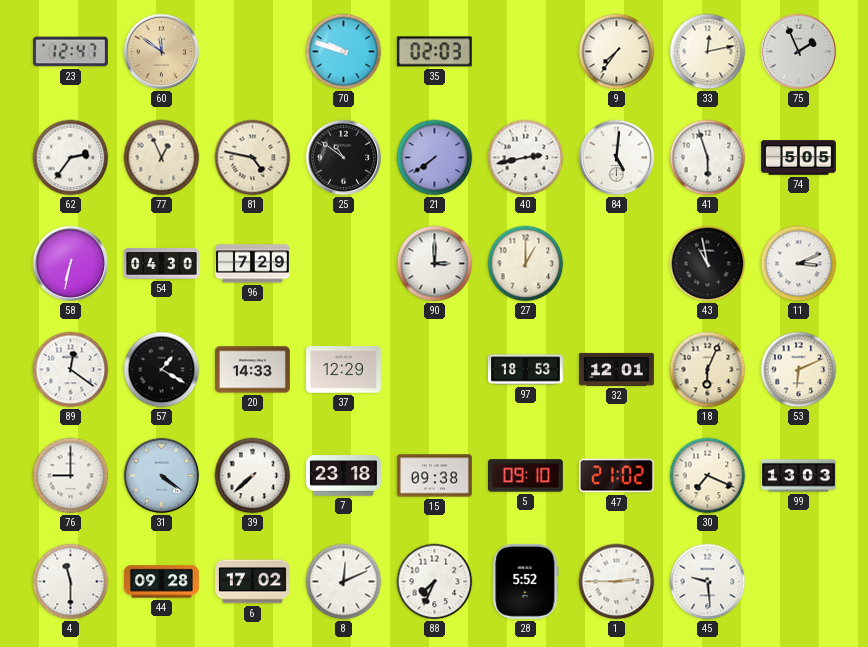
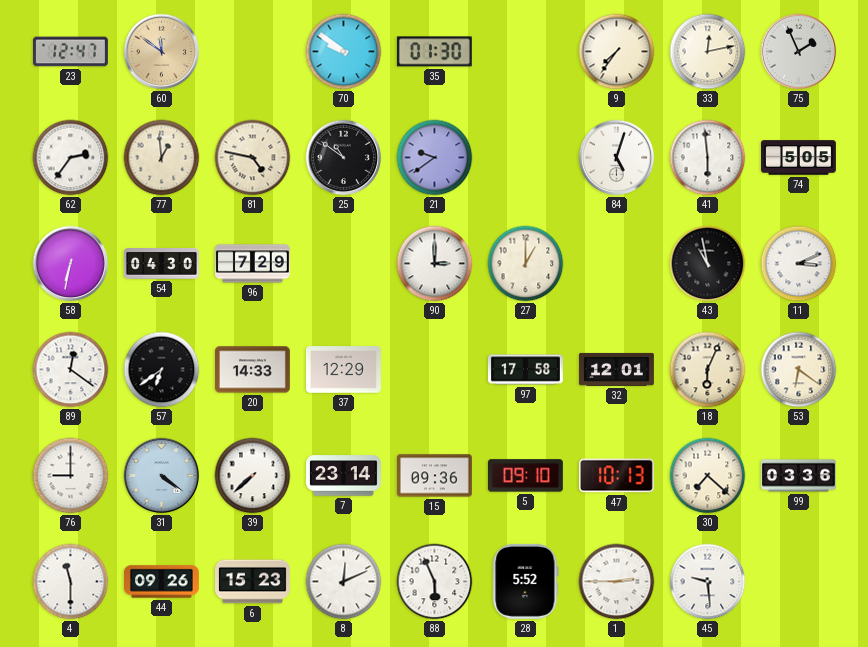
70: 9:48 -> 9:51 (344, 52)
35: 02:03 -> 01:30 (434, 52)
77: 12:56 -> 12:59 (162, 158)
21: 7:39 -> 9:39 (435, 158)
40: 2:43 -> none (526, 158)
84: 5:01 -> 5:03 (617, 158)
41: 5:57 -> 5:59 (708, 158)
57: 1:20 -> 6:39 (162, 370)
97: 18:53 -> 17:58 (525, 370)
53: 6:11 -> 6:21 (799, 370)
7: 23:18 -> 23:14 (344, 476)
15: 09:38 -> 09:36 (434, 476)
47: 21:02 -> 10:13 (616, 476)
30: 7:19 -> 7:22 (708, 476)
99: 13:03 -> 03:36 (799, 476)
44: 09:28 -> 09:26 (161, 582)
6: 17:02 -> 15:23 (253, 582)
88: 7:34 -> 5:56 (435, 582)
